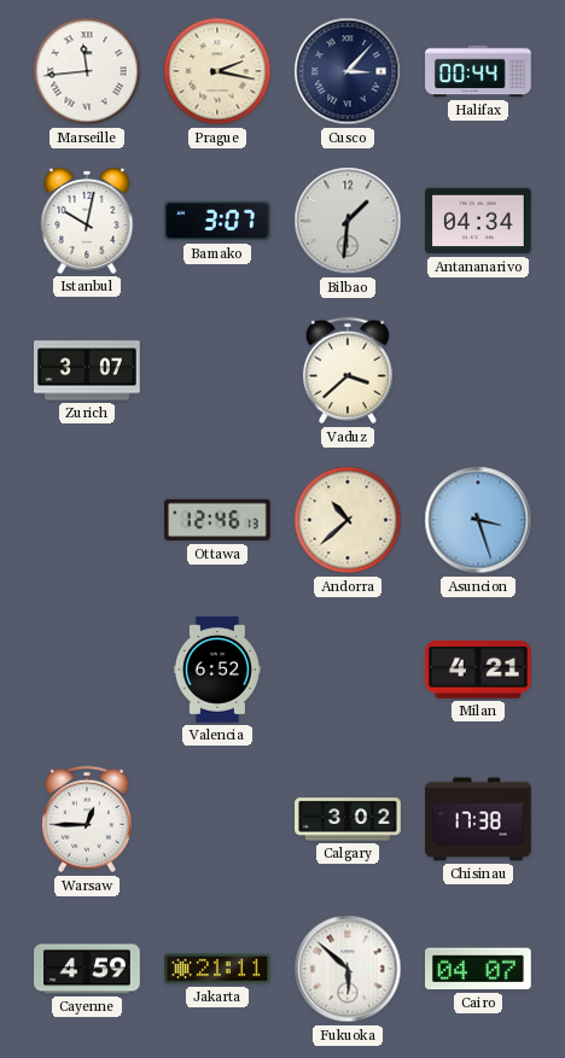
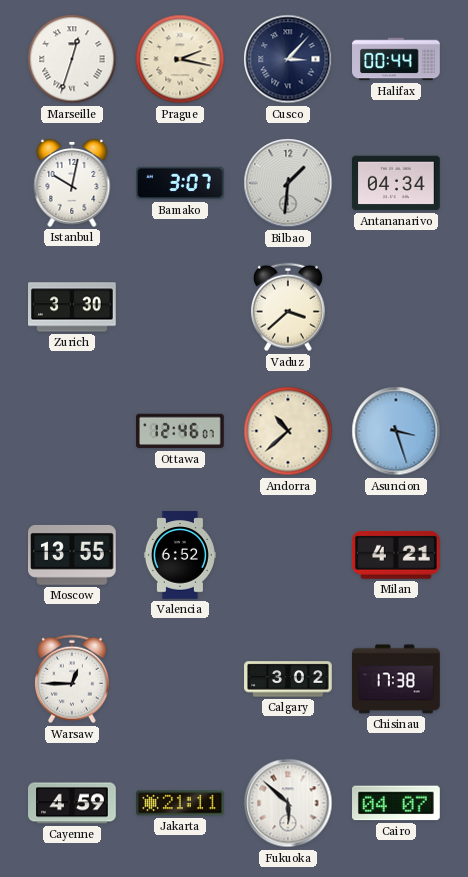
Marseille: 11:44 -> 12:33 (72, 59)
Zurich: 3:07 -> 3:30 (73, 307)
Ottawa: 12:46:13 -> 12:46:07 (181, 431)
Moscow: none -> 13:55 (73, 555)
